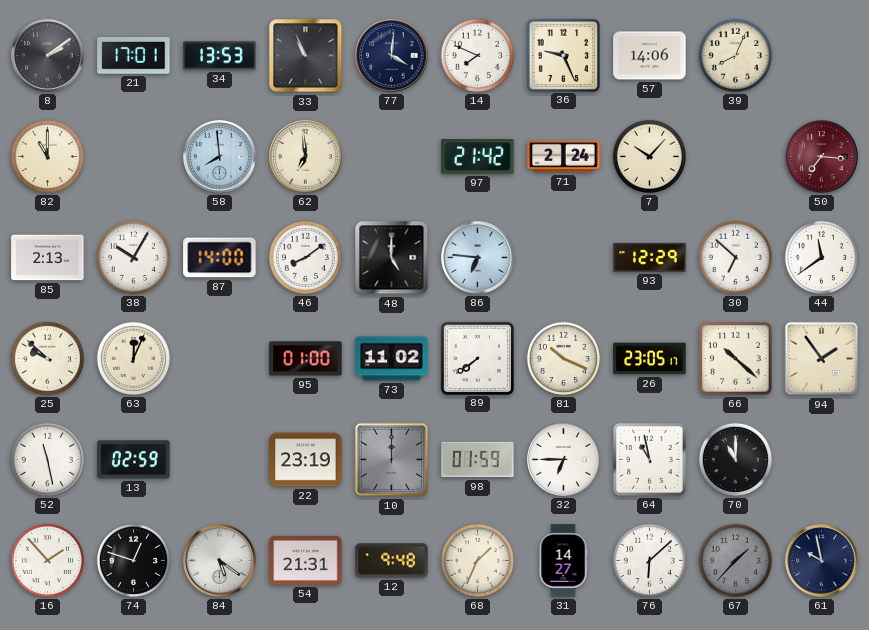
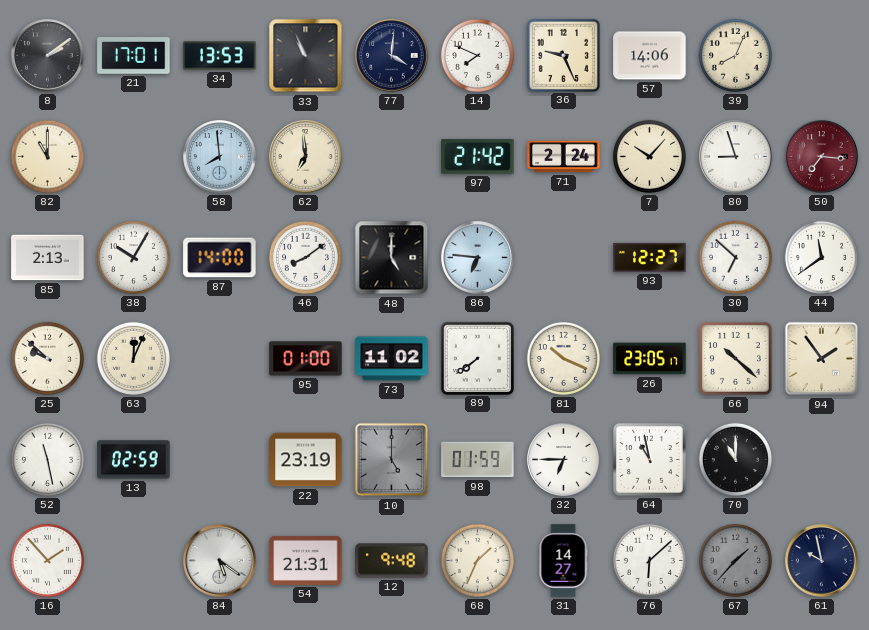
80: none -> 8:57 (736, 157)
93: 12:29 -> 12:27 (650, 257)
10: 12:00 -> 5:00 (392, 460)
74: 12:48 -> none (133, 560)
